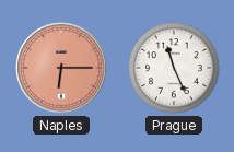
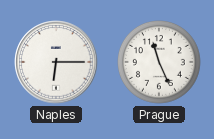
Naples dial: salmon -> white (56, 62)
